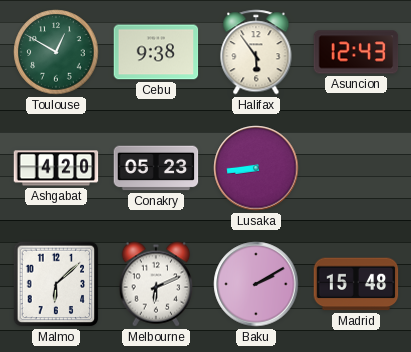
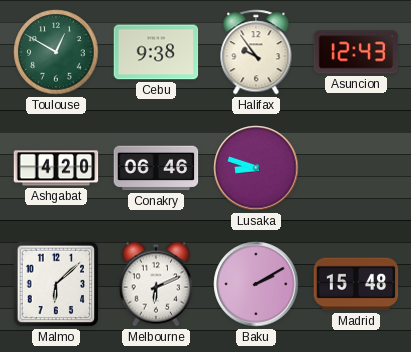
Halifax: 5:54 -> 9:54 (256, 52)
Conakry: 05:23 -> 06:46 (156, 168)
Lusaka: 8:44 -> 8:48 (256, 168)
